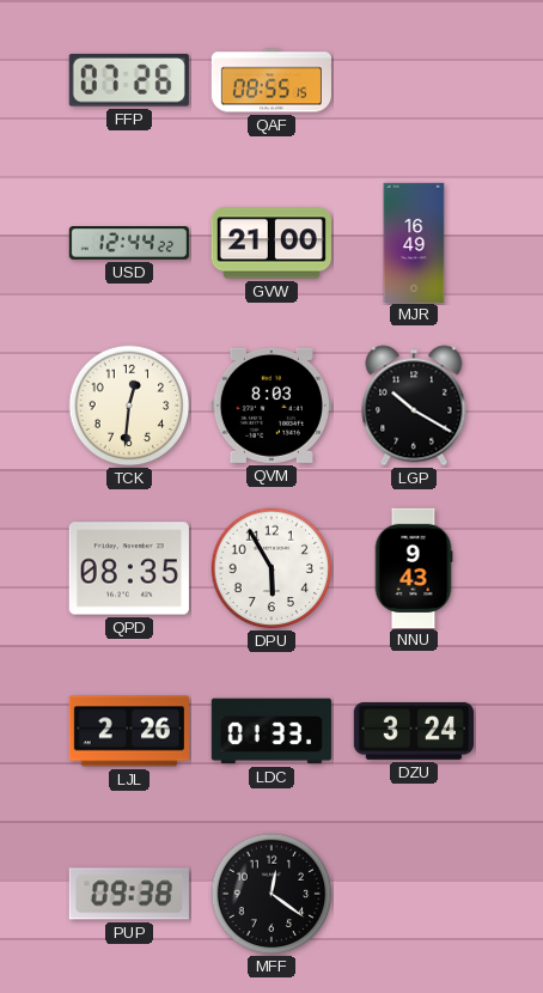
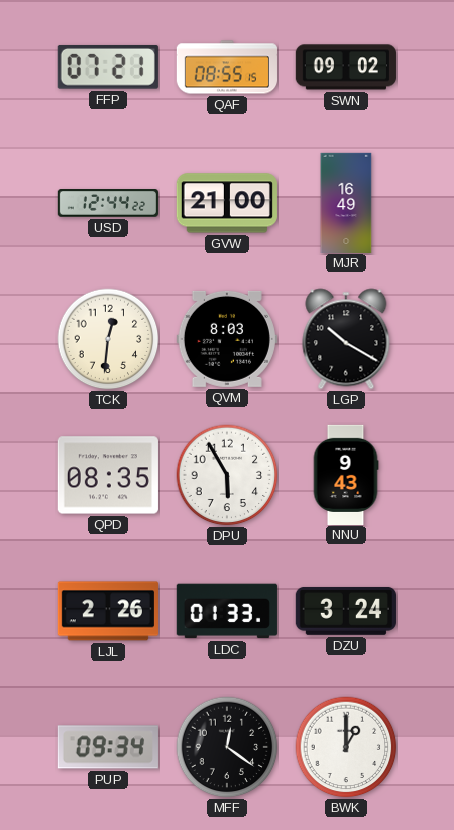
FFP: 07:26 -> 07:21 (108, 67)
SWN: none -> 09:02 (346, 67)
PUP: 09:38 -> 09:34 (108, 747)
BWK: none -> 1:00 (346, 747)
